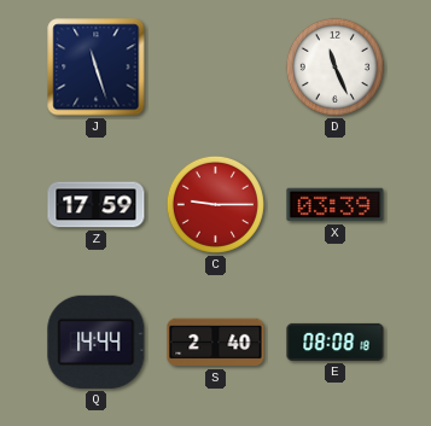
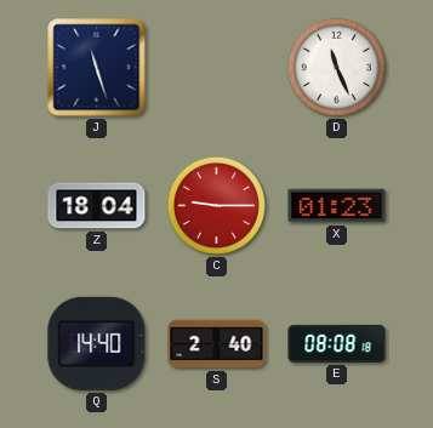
Z: 17:59 -> 18:04 (97, 206)
X: 03:39 -> 01:23 (337, 206)
Q: 14:44 -> 14:40 (97, 343)
